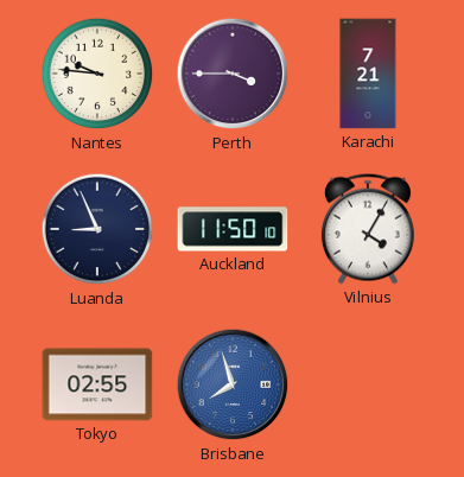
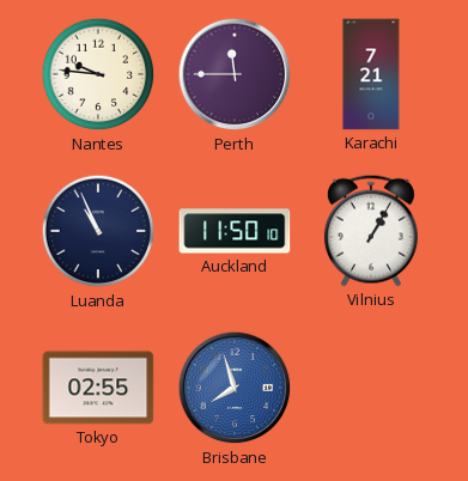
Perth: 3:45 -> 11:45 (235, 74)
Luanda: 8:56 -> 10:56 (98, 231)
Vilnius: 4:05 -> 1:05 (371, 231)
